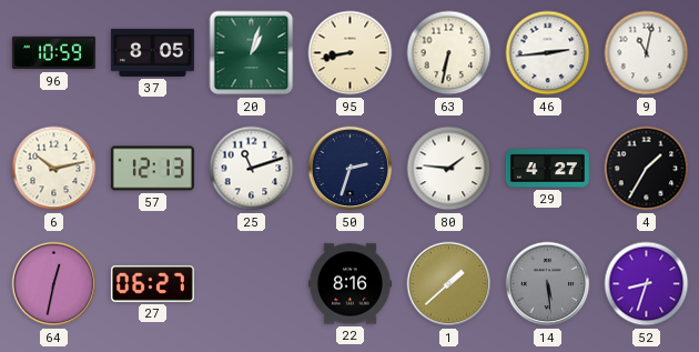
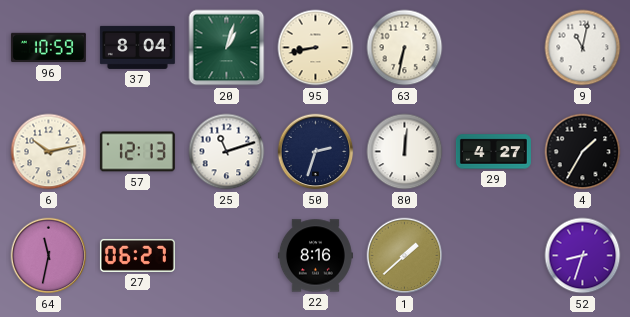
37: 8:05 -> 8:04 (137, 47)
46: 2:44 -> none (548, 53)
80: 1:46 -> 12:01 (405, 152)
64: 12:32 -> 11:32 (49, 256)
14: 5:29 -> none (548, 284)
